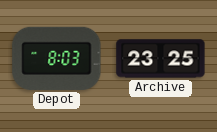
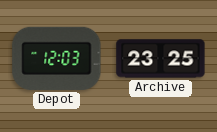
Depot: 8:03 -> 12:03 (57, 58)
